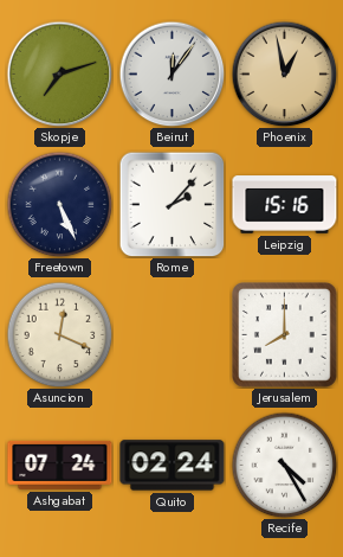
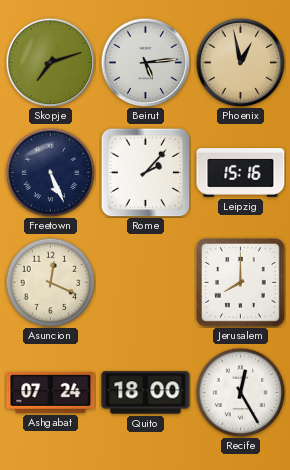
Beirut: 12:06 -> 5:14 (145, 62)
Quito: 02:24 -> 18:00 (146, 393)
Recife: 4:25 -> 12:25 (240, 392)
